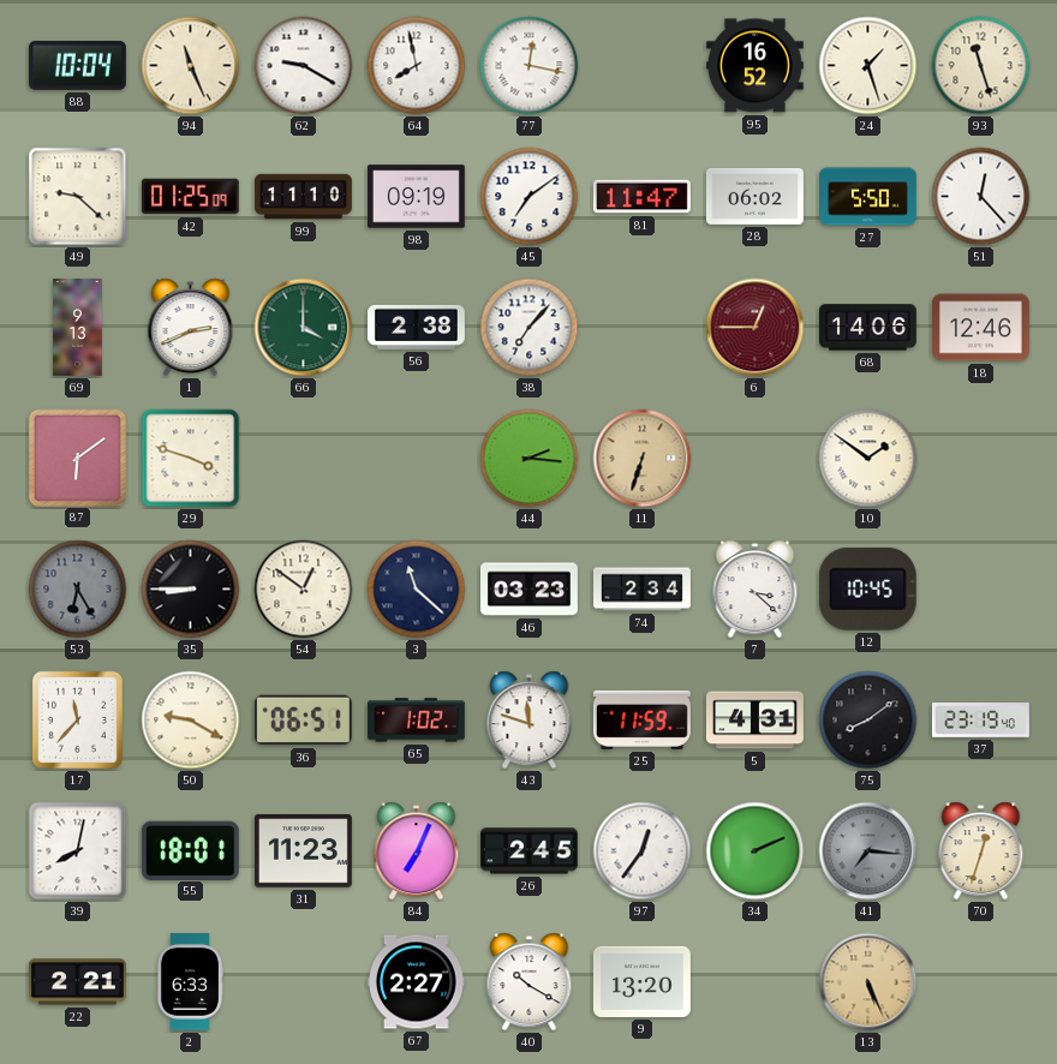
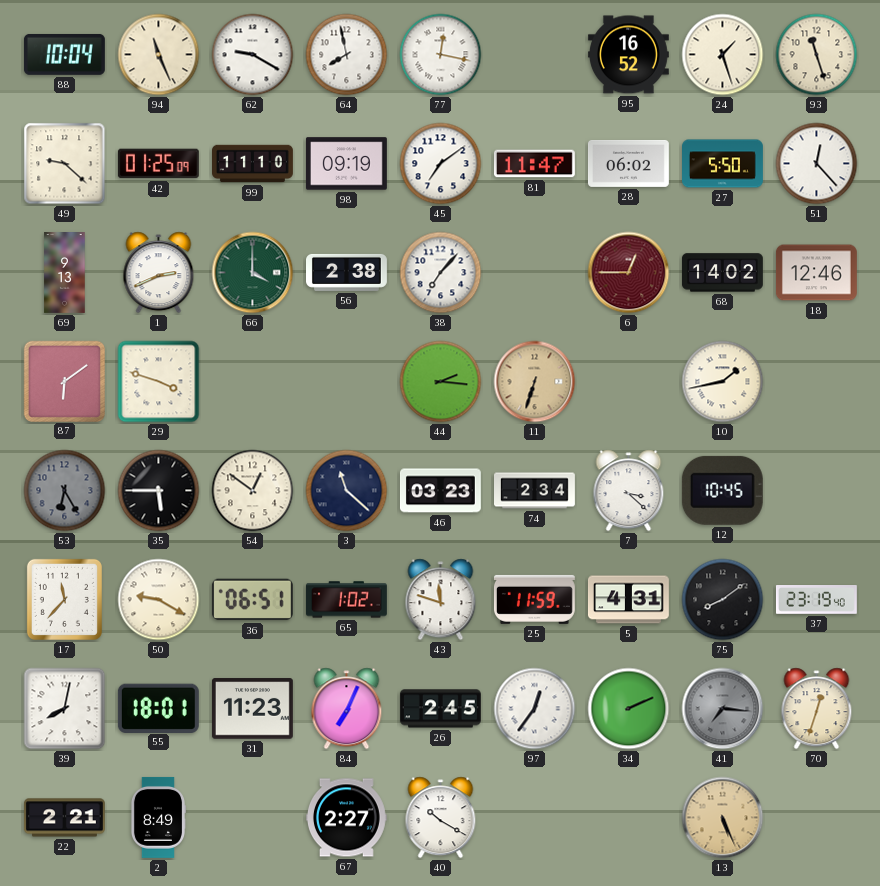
68: 14:06 -> 14:02 (722, 273)
10: 1:51 -> 1:43 (723, 382)
35: 8:45 -> 5:45 (159, 491)
2: 6:33 -> 8:49 (157, 817)
9: 13:20 -> none (641, 981)
